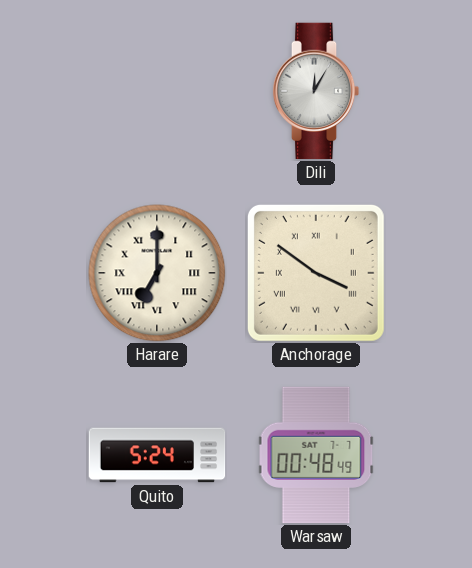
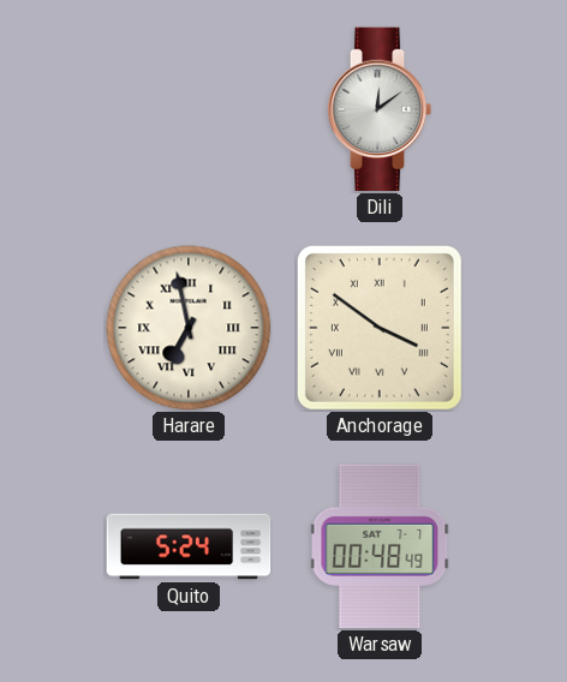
Dili: 12:05 -> 12:09 (380, 109)
Harare: 7:00 -> 6:58 (189, 328)
